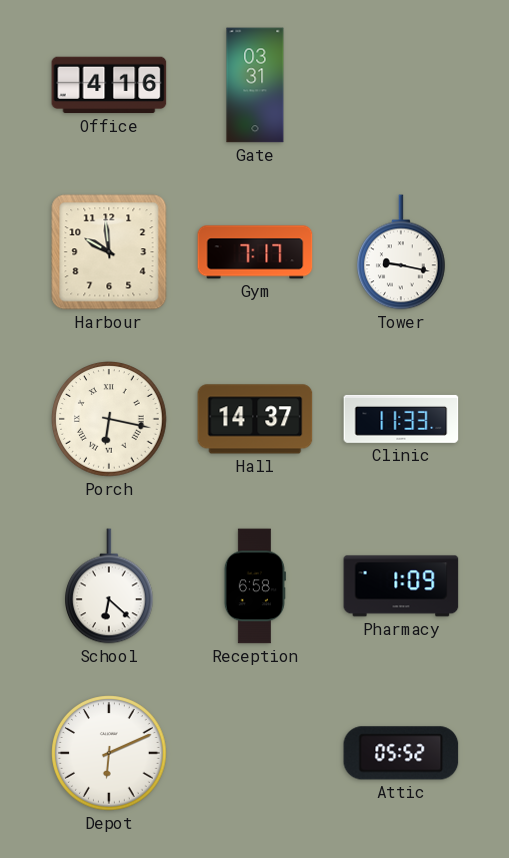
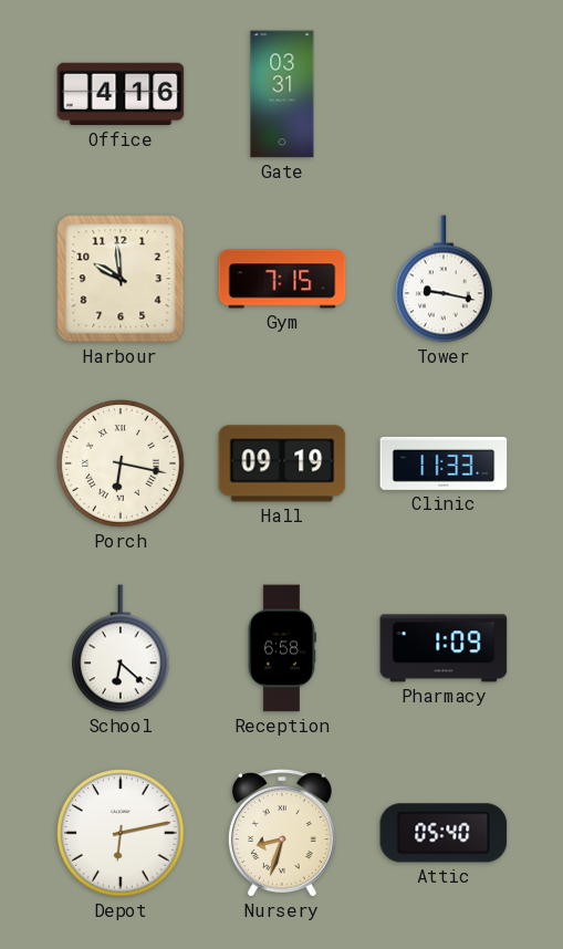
Gym: 7:17 -> 7:15 (282, 279)
Hall: 14:37 -> 09:19 (282, 463)
Depot: 6:11 -> 6:13 (121, 833)
Nursery: none -> 8:33 (282, 833)
Attic: 05:52 -> 05:40 (444, 833)
